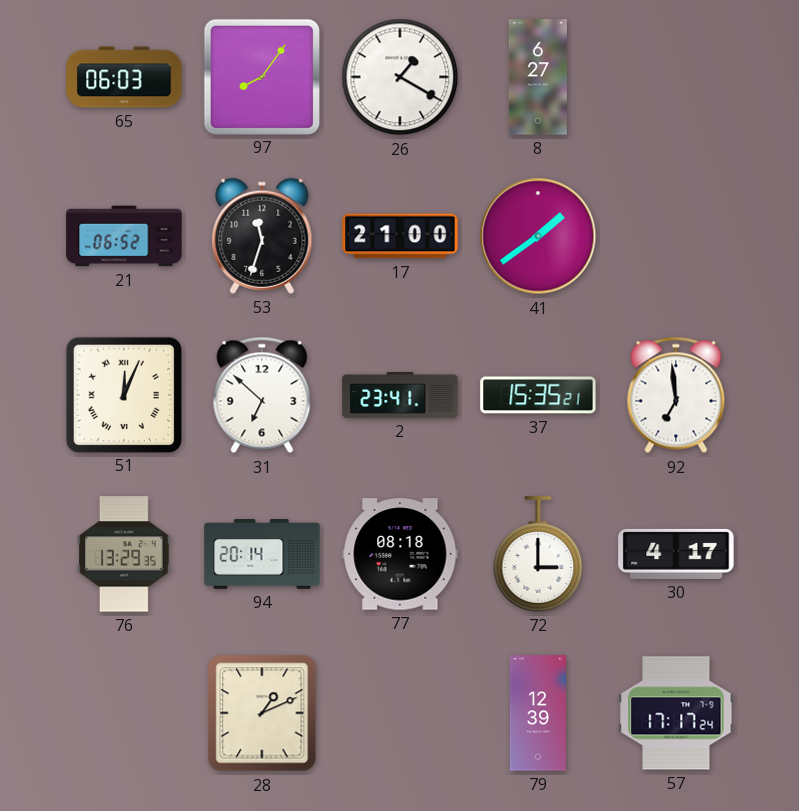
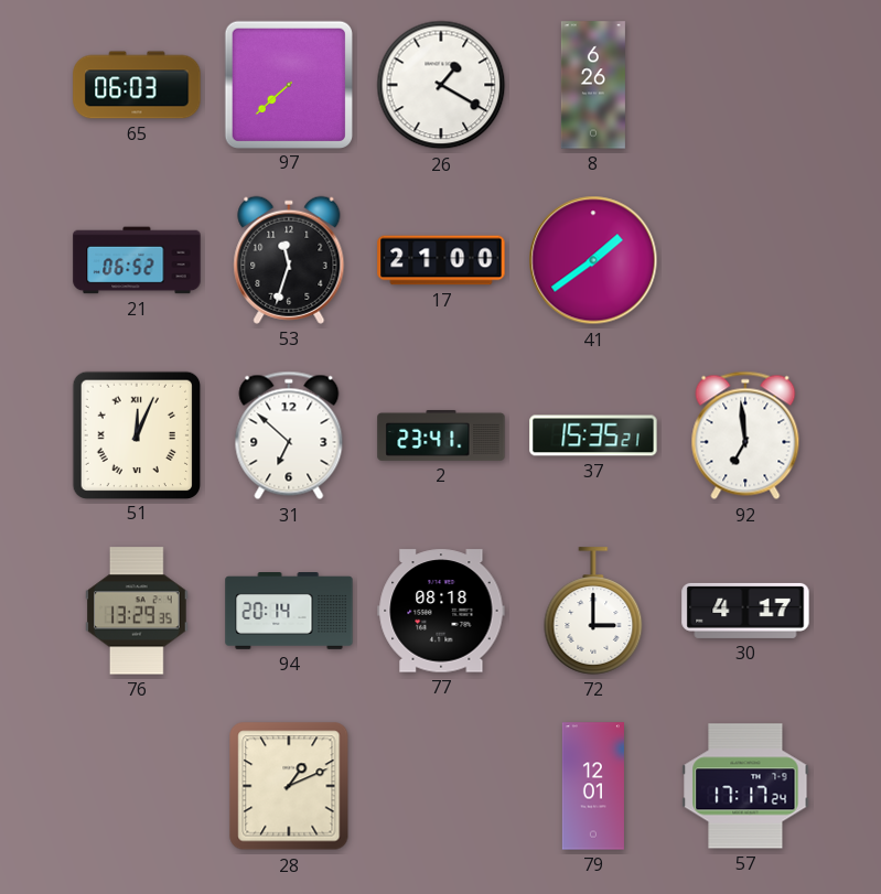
97: 8:06 -> 7:38 (288, 84)
8: 6:27 -> 6:26 (593, 85)
79: 12:39 -> 12:01 (593, 786)
